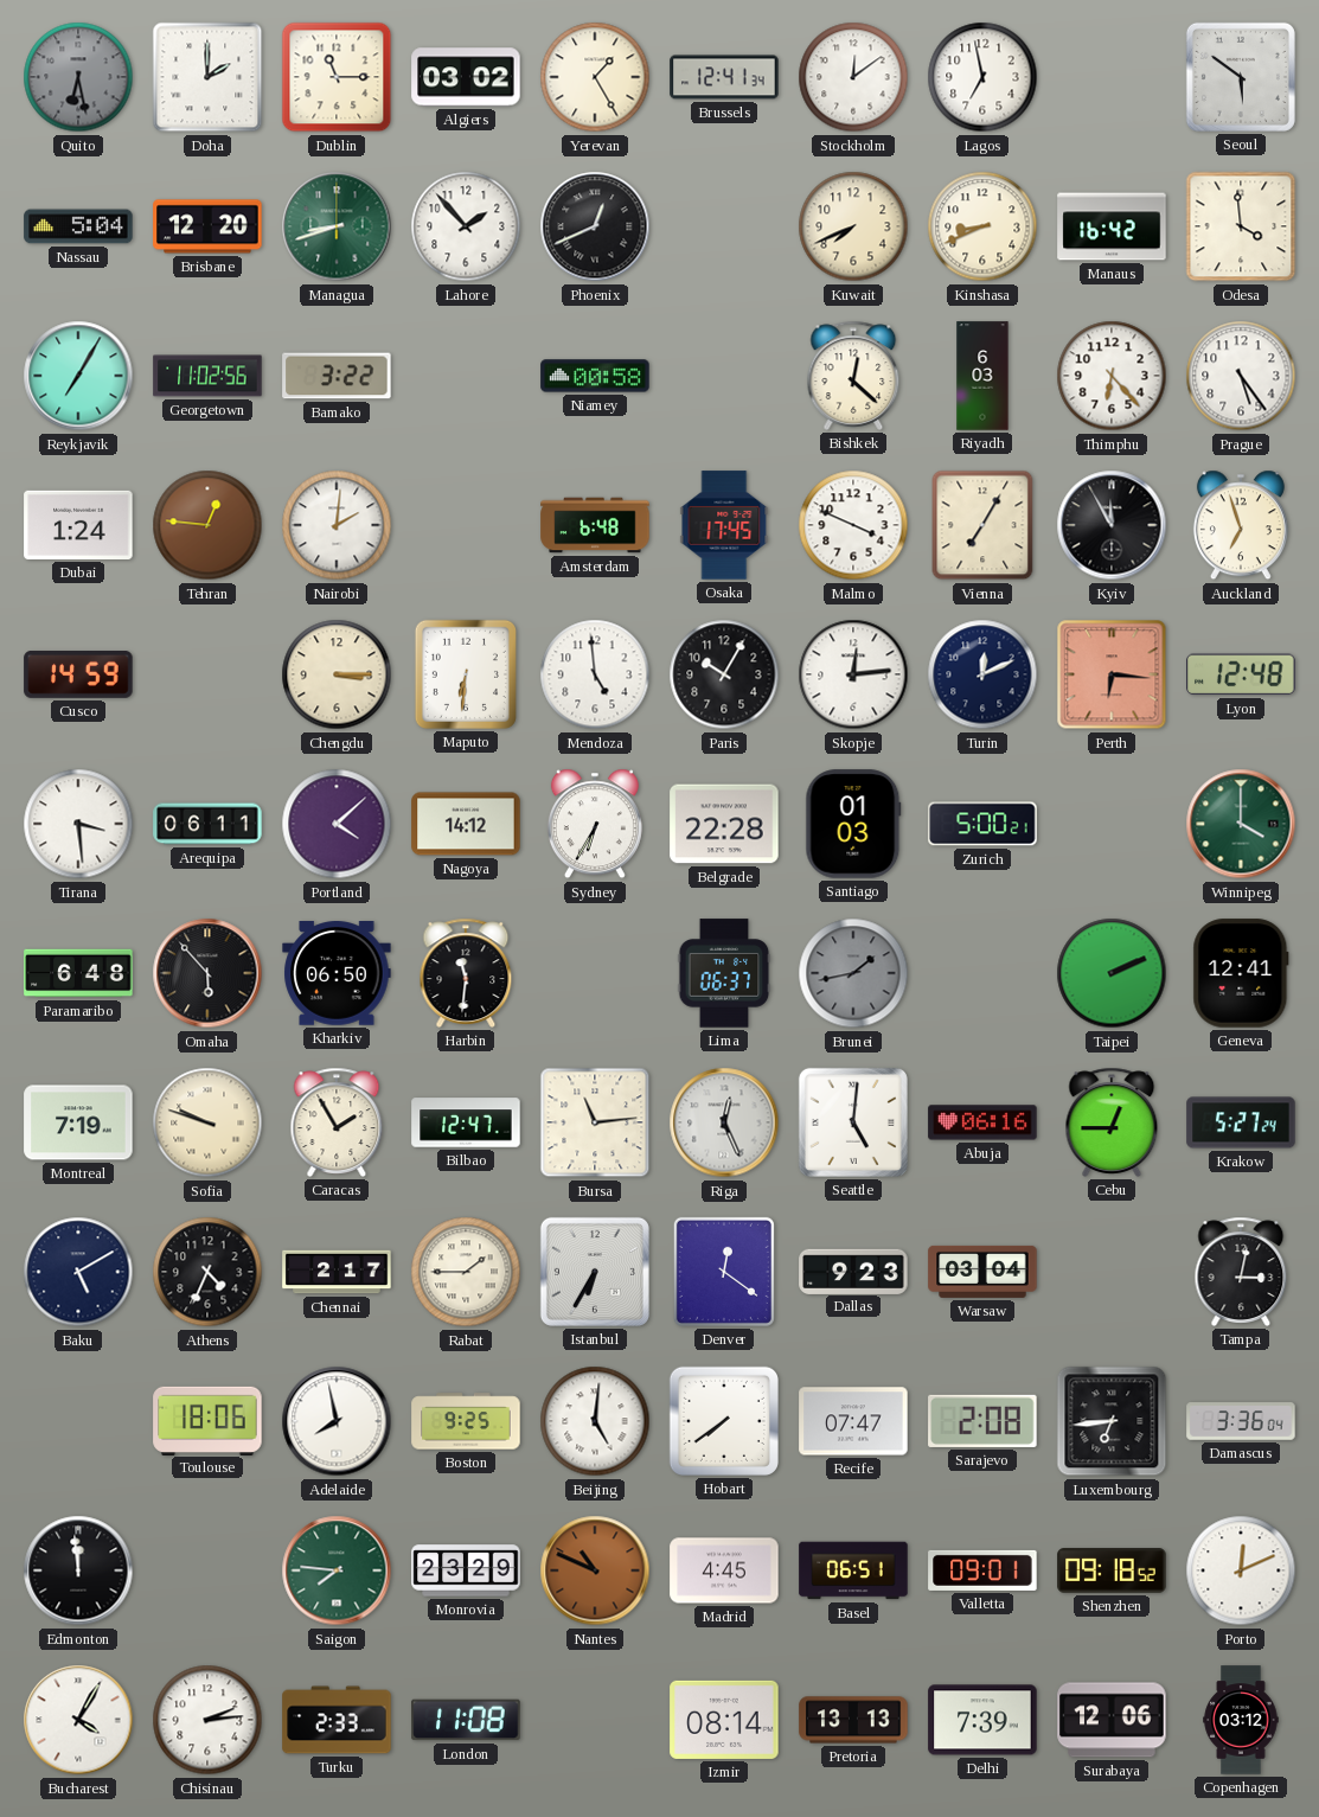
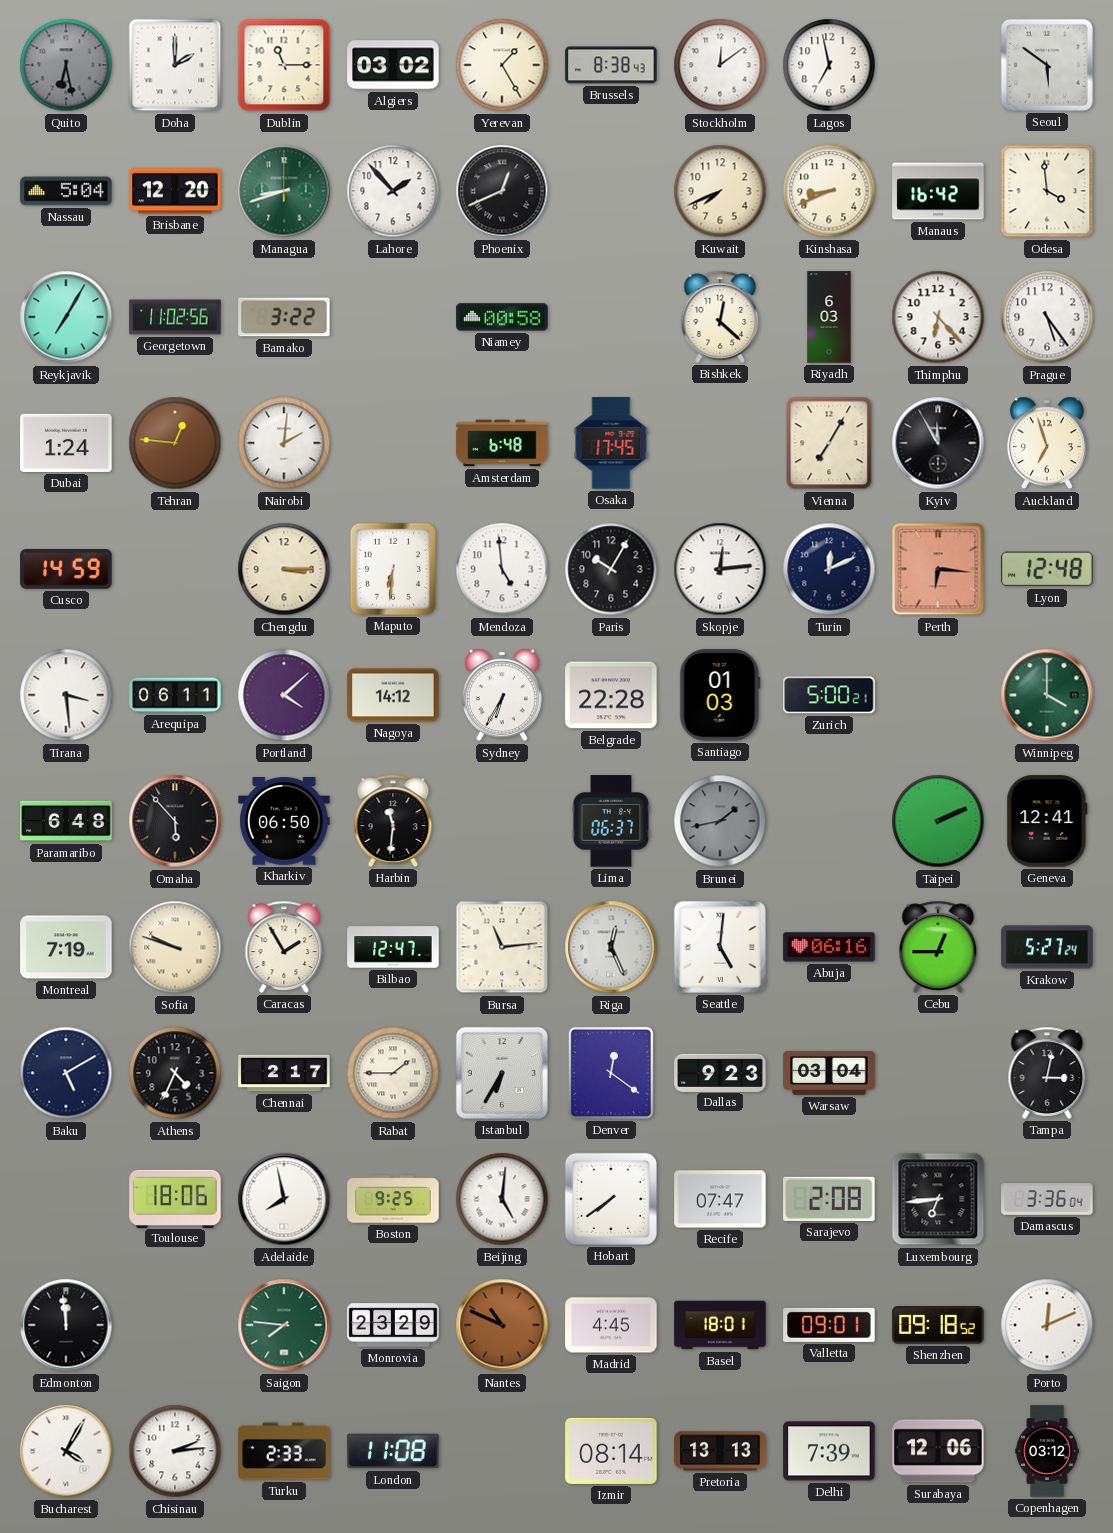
Brussels: 12:41 -> 8:38 (611, 65)
Malmo: 3:49 -> none (853, 525)
Basel: 06:51 -> 18:01 (720, 1325)
